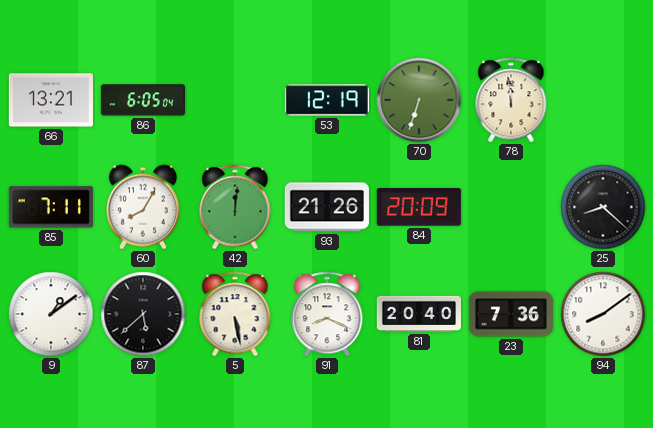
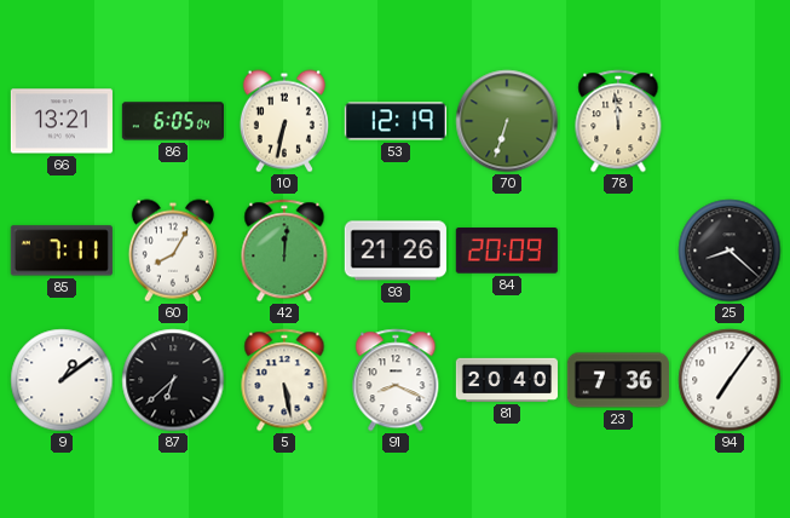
10: none -> 6:32 (284, 121)
87: 5:38 -> 6:38 (173, 380)
94: 8:09 -> 7:06 (730, 380)
